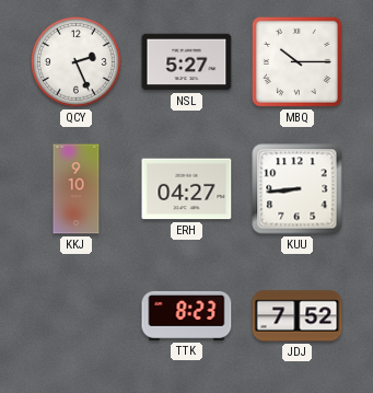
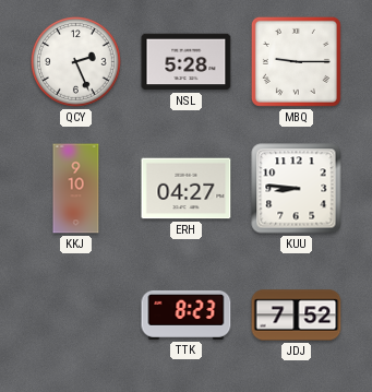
NSL: 5:27 -> 5:28 (187, 62)
MBQ: 10:15 -> 9:15 (296, 61)
KUU: 8:44 -> 8:46 (297, 189)
